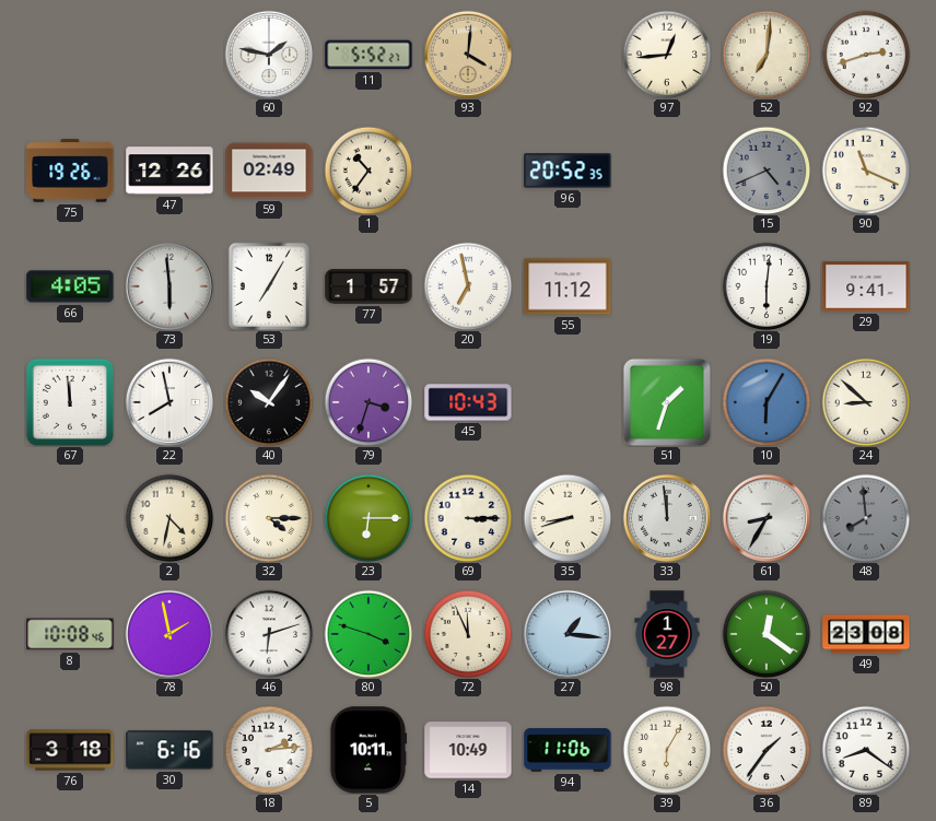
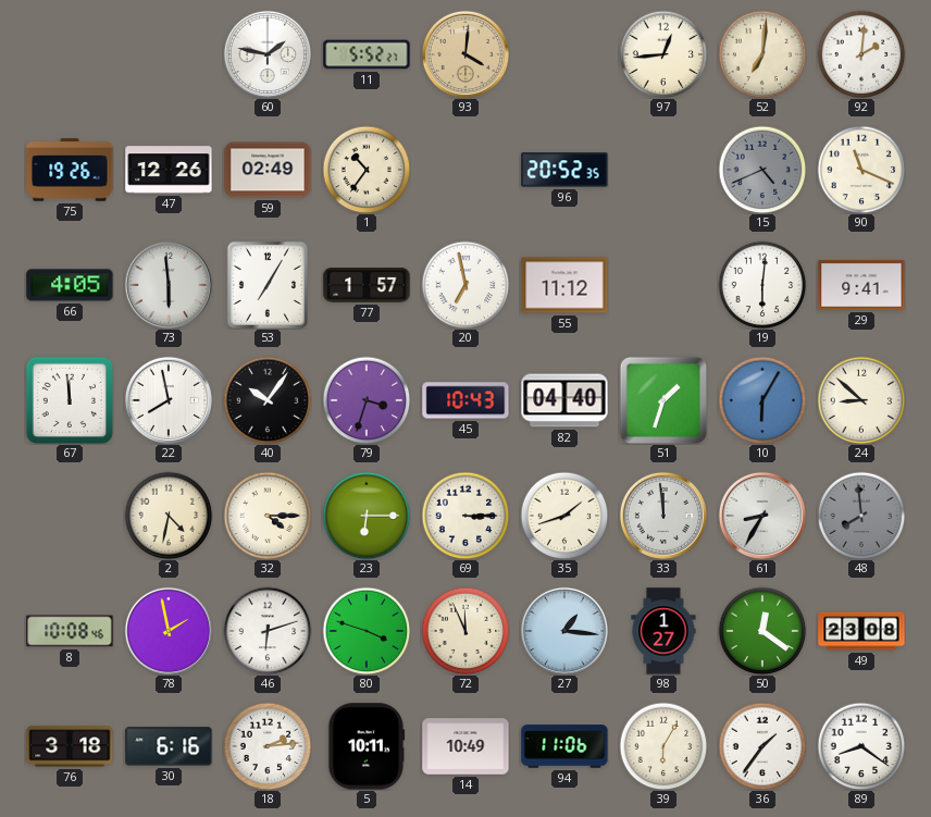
92: 2:42 -> 2:01 (861, 54)
82: none -> 04:40 (564, 400)
35: 8:42 -> 1:42 (564, 516)
